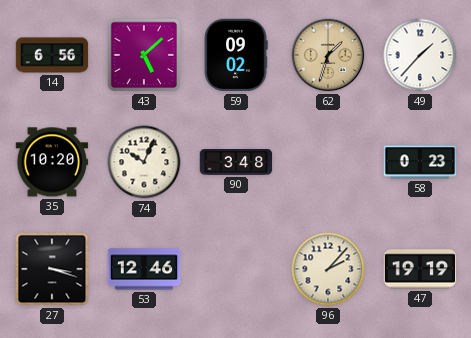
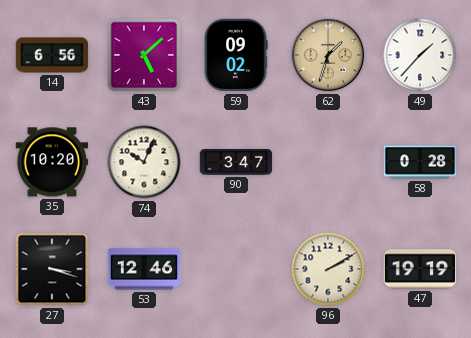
90: 3:48 -> 3:47 (236, 162)
58: 0:23 -> 0:28 (420, 162)
96: 2:07 -> 2:10 (328, 269)
